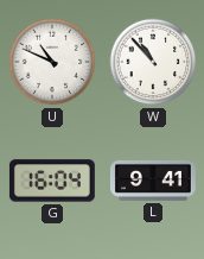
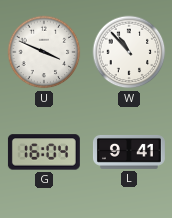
U: 10:49 -> 3:49 (44, 52)
